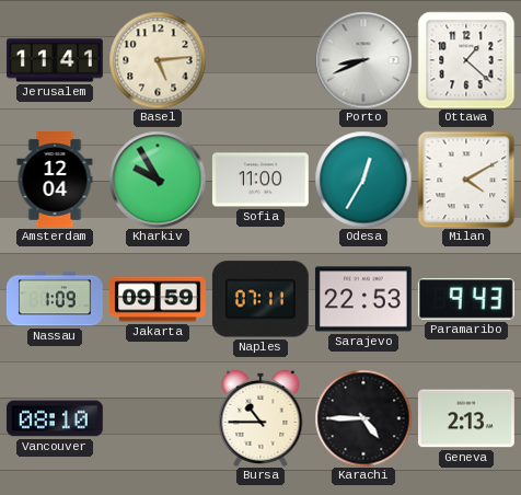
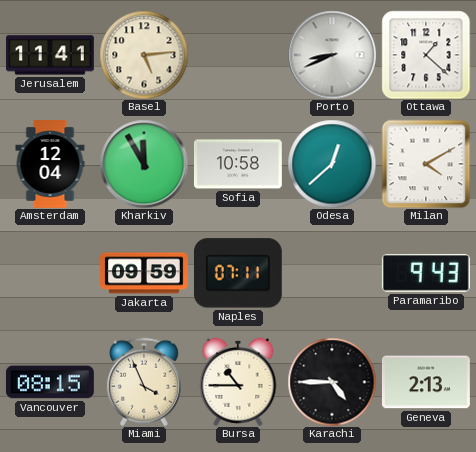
Kharkiv: 9:55 -> 11:55 (144, 164)
Sofia: 11:00 -> 10:58 (238, 164)
Odesa: 12:35 -> 12:38 (332, 164)
Nassau: 1:09 -> none (55, 299)
Sarajevo: 22:53 -> none (363, 299)
Vancouver: 08:10 -> 08:15 (50, 382)
Miami: none -> 3:56 (144, 382)
